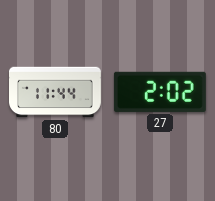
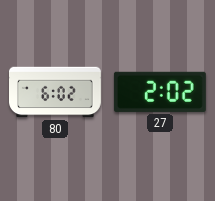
80: 11:44 -> 6:02 (56, 92)
